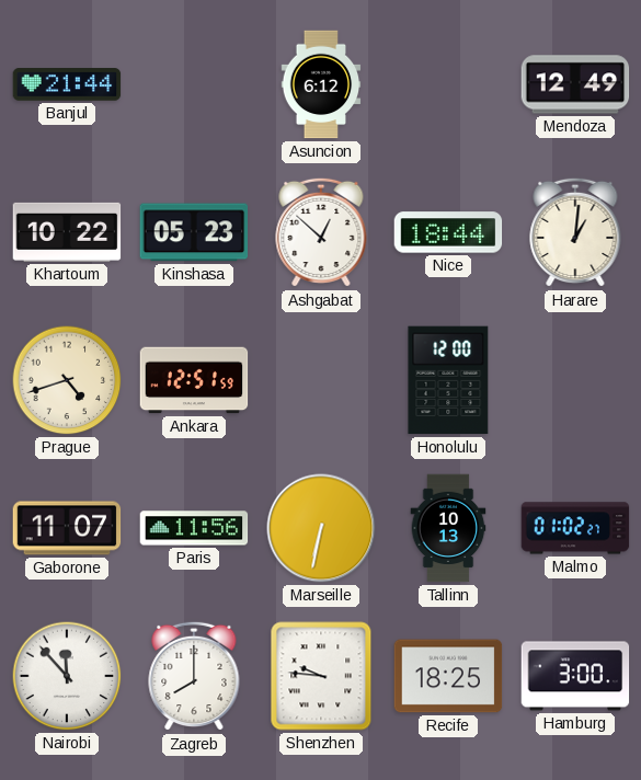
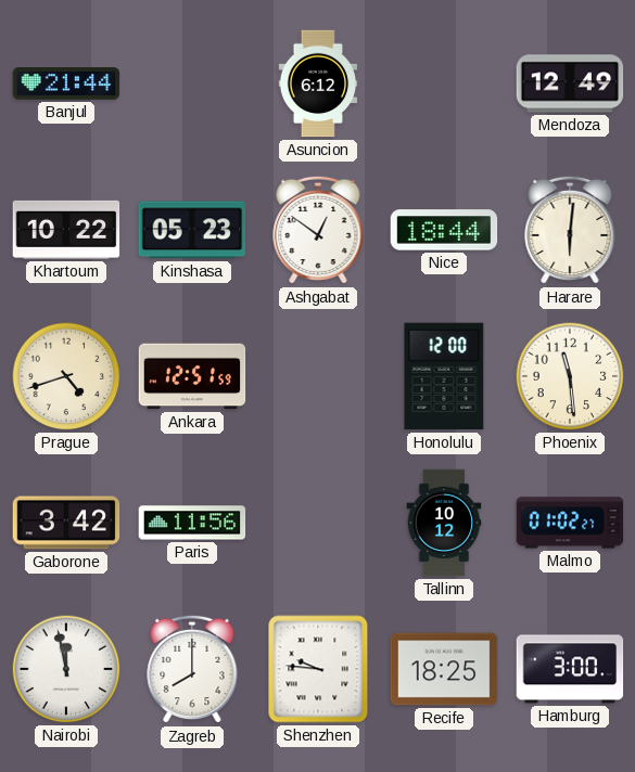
Ashgabat: 12:52 -> 12:51 (318, 230)
Harare: 1:01 -> 6:01 (570, 230)
Phoenix: none -> 11:29 (570, 376)
Gaborone: 11:07 -> 3:42 (66, 523)
Marseille: 6:32 -> none (321, 528)
Tallinn: 10:13 -> 10:12 (444, 523)
Nairobi: 11:53 -> 11:58 (66, 669)
